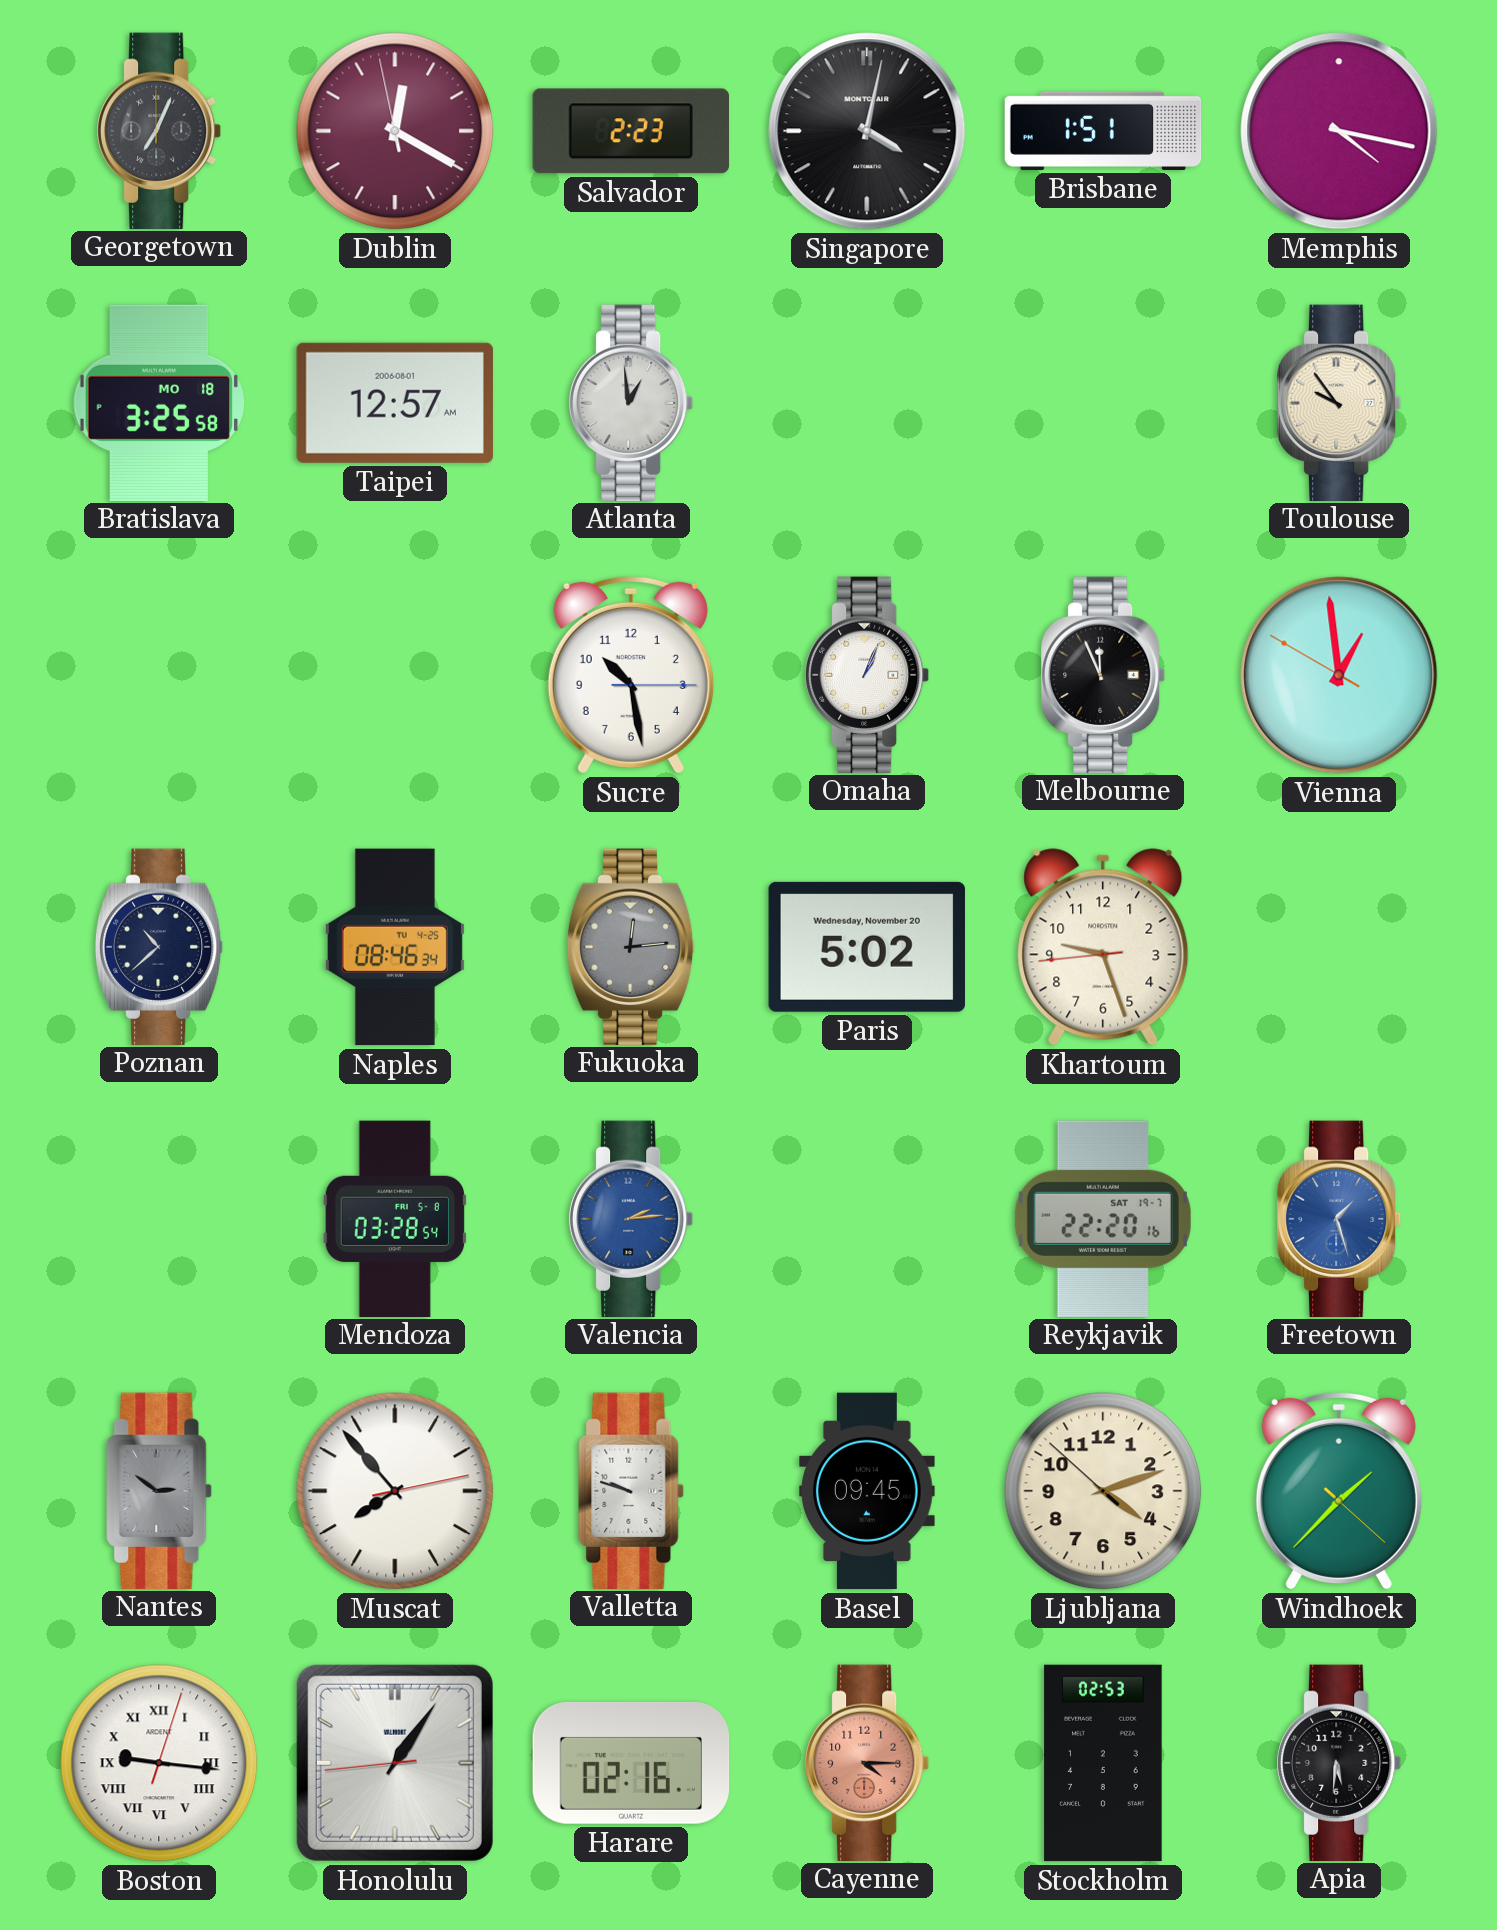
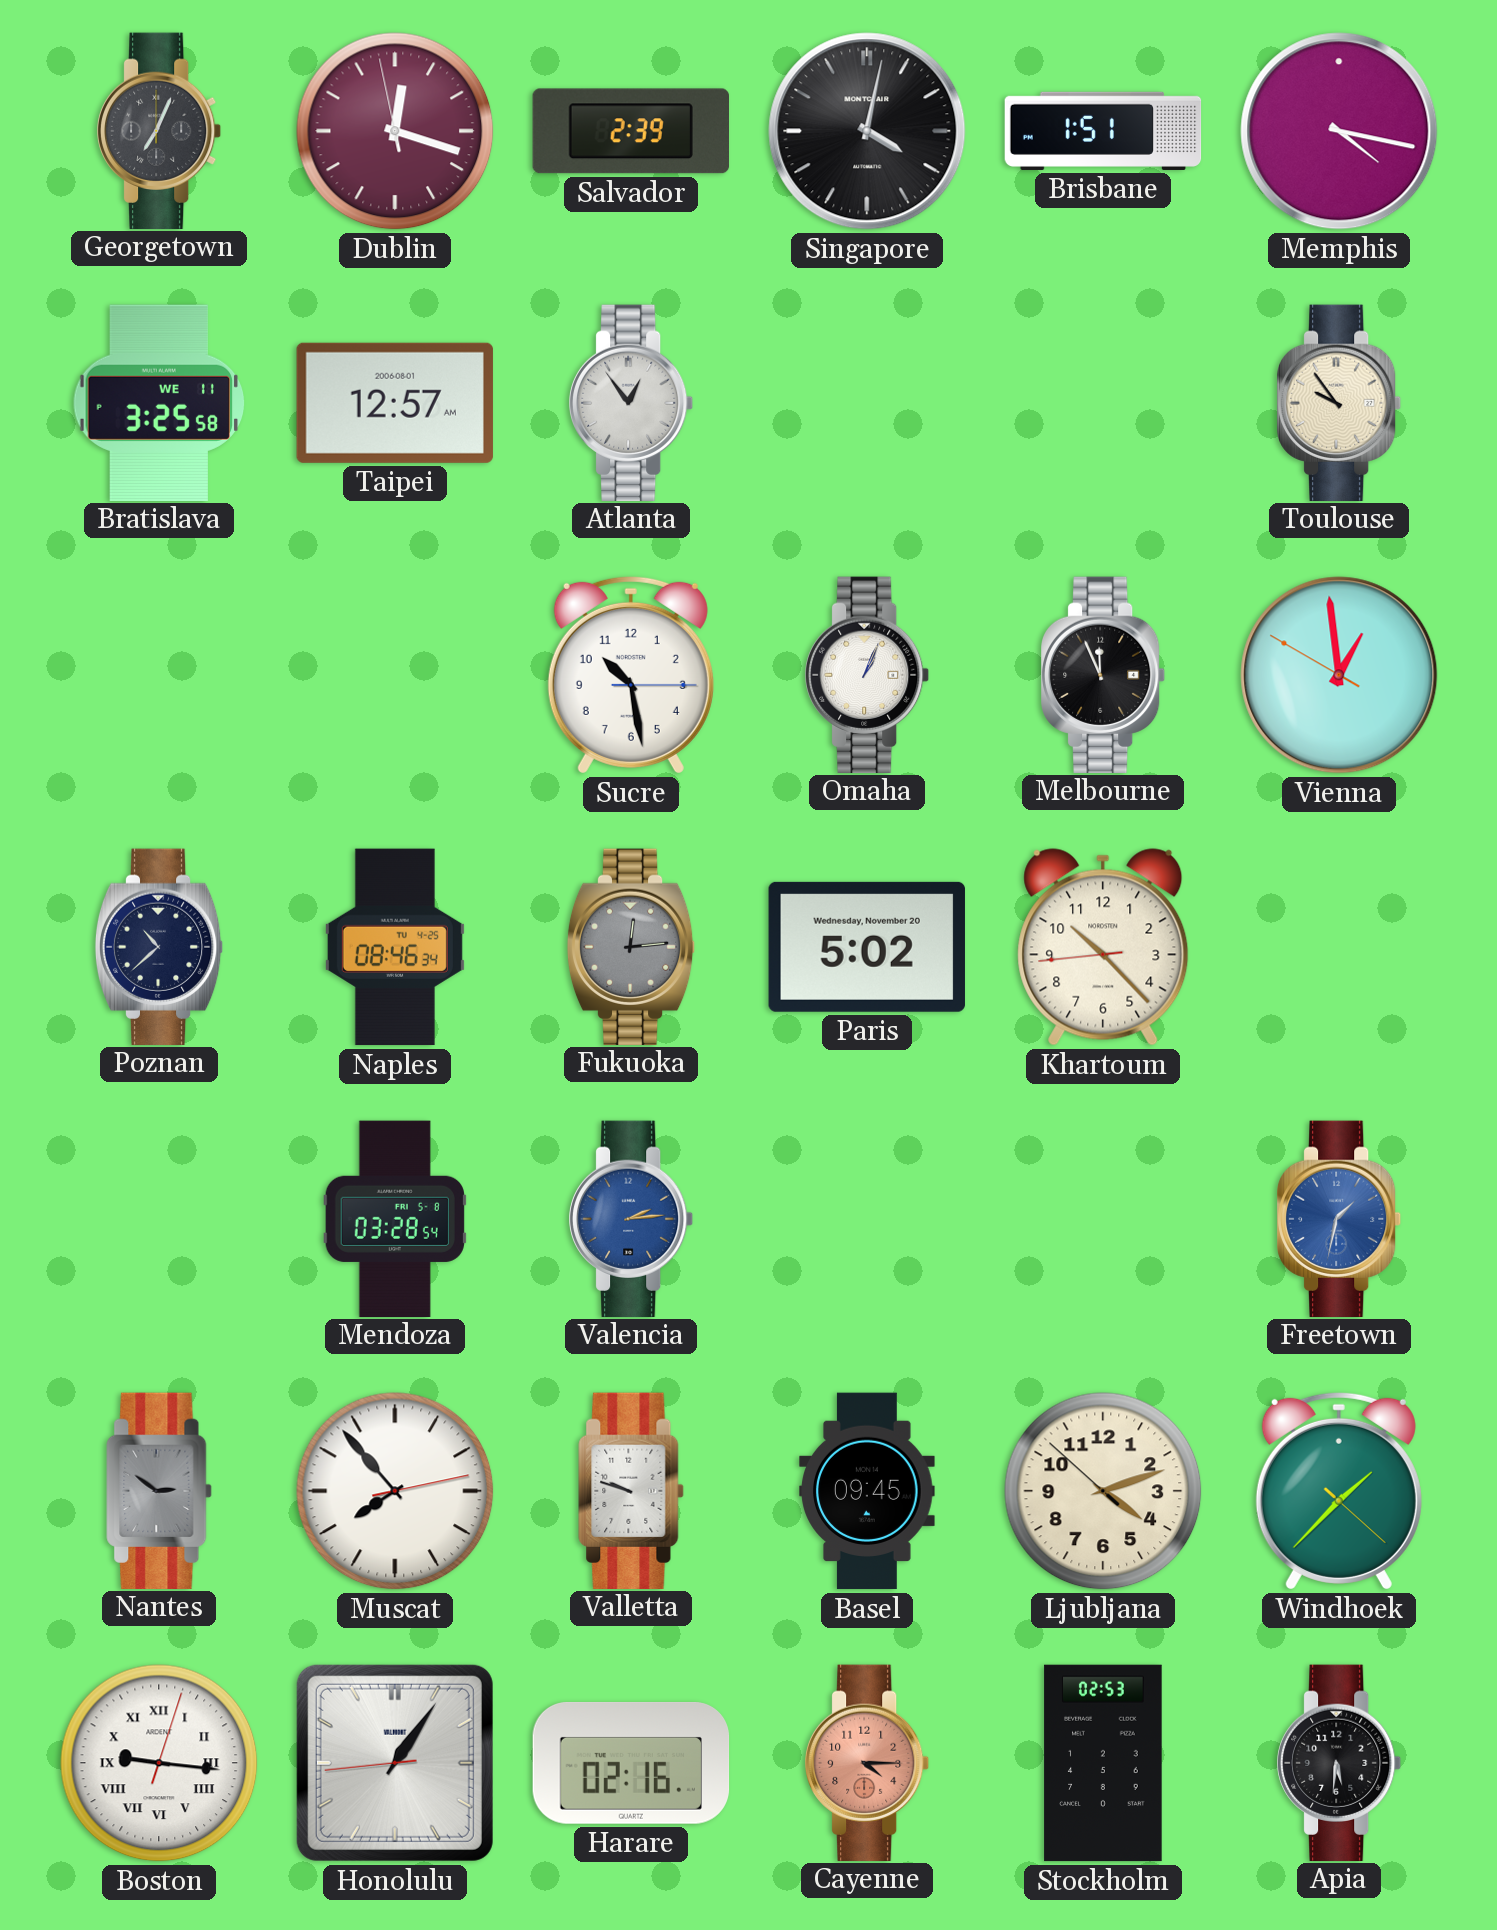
Dublin: 12:19 -> 12:17 (395, 131)
Salvador: 2:23 -> 2:39 (630, 131)
Bratislava date: MO 18 -> WE 11 (159, 402)
Atlanta: 12:59 -> 12:54 (632, 402)
Khartoum: 9:26 -> 10:22 (1103, 947)
Reykjavik: 22:20 -> none (1103, 1218)
Freetown: 1:27 -> 1:32 (1340, 1218)
